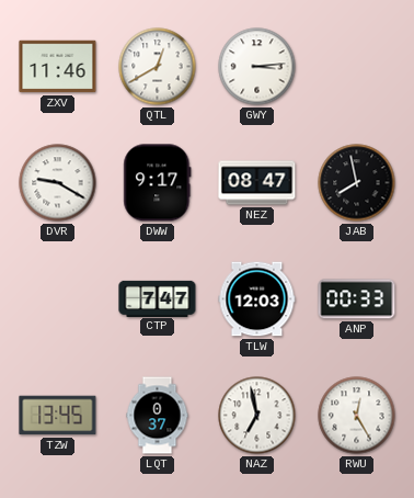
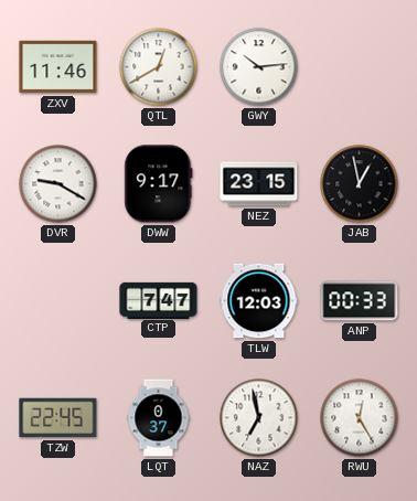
GWY: 3:14 -> 10:14 (259, 67)
NEZ: 08:47 -> 23:15 (259, 184)
JAB: 7:58 -> 12:58 (360, 184)
TZW: 13:45 -> 22:45 (58, 418)
